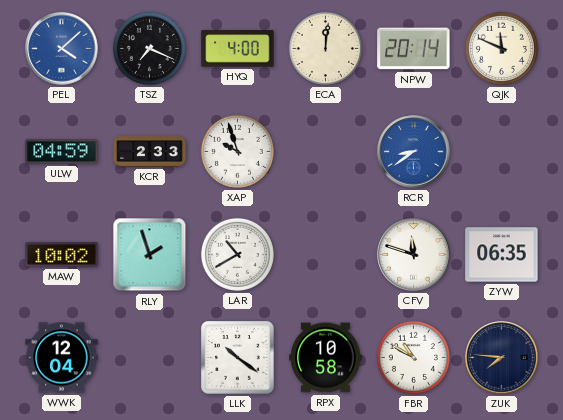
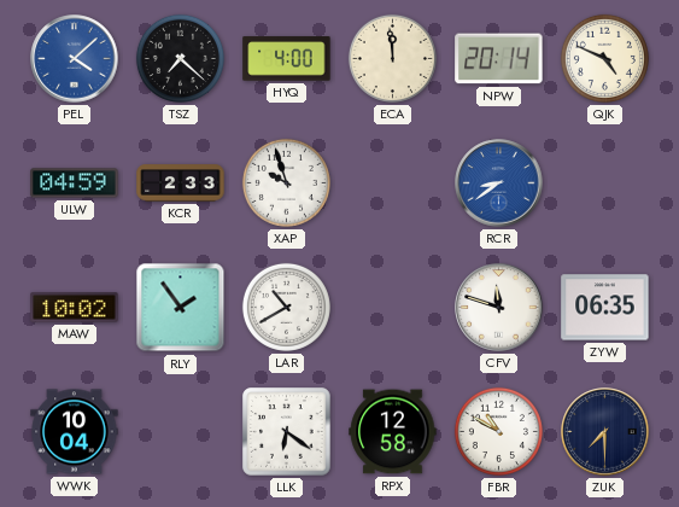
TSZ: 7:19 -> 7:22 (180, 58)
ECA: 12:01 -> 11:59 (392, 58)
QJK: 11:49 -> 4:49 (604, 58)
RLY: 1:57 -> 1:54 (181, 308)
WWK: 12:04 -> 10:04 (75, 432)
LLK: 10:21 -> 6:21 (287, 432)
RPX: 10:58 -> 12:58 (393, 432)
ZUK: 7:46 -> 7:30 (605, 432)
